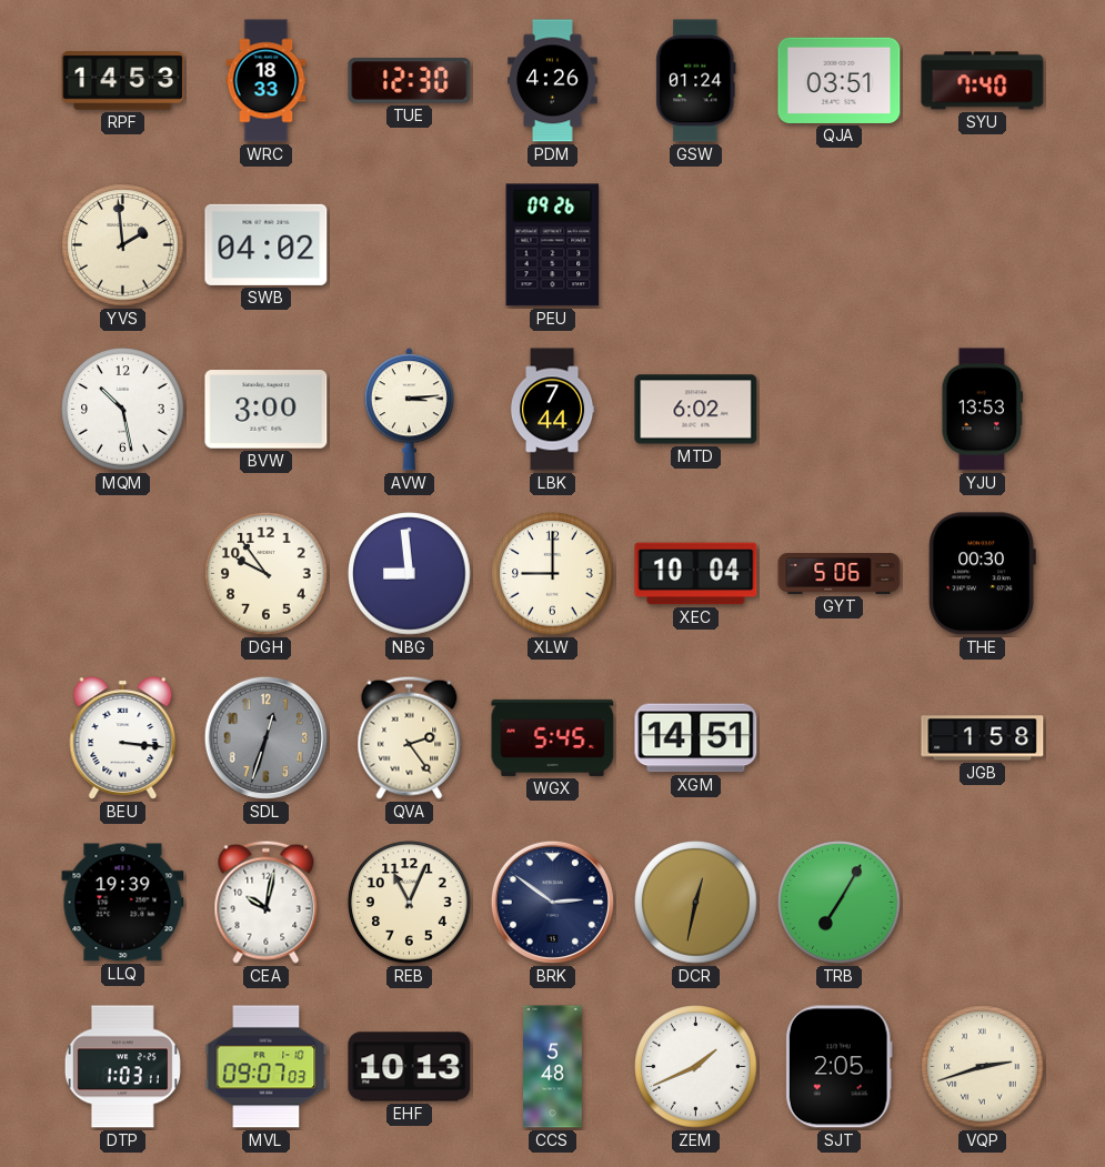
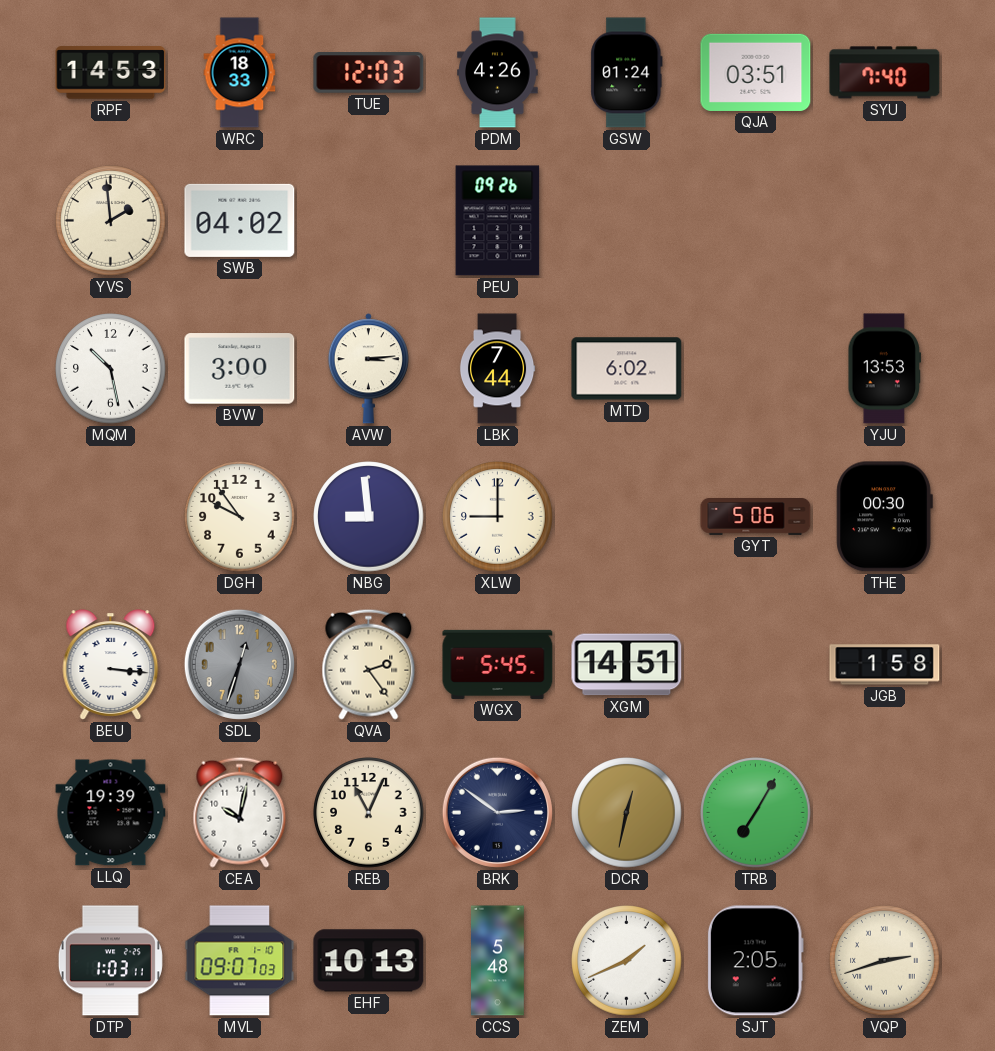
TUE: 12:30 -> 12:03 (369, 73)
XEC: 10:04 -> none (696, 574)
